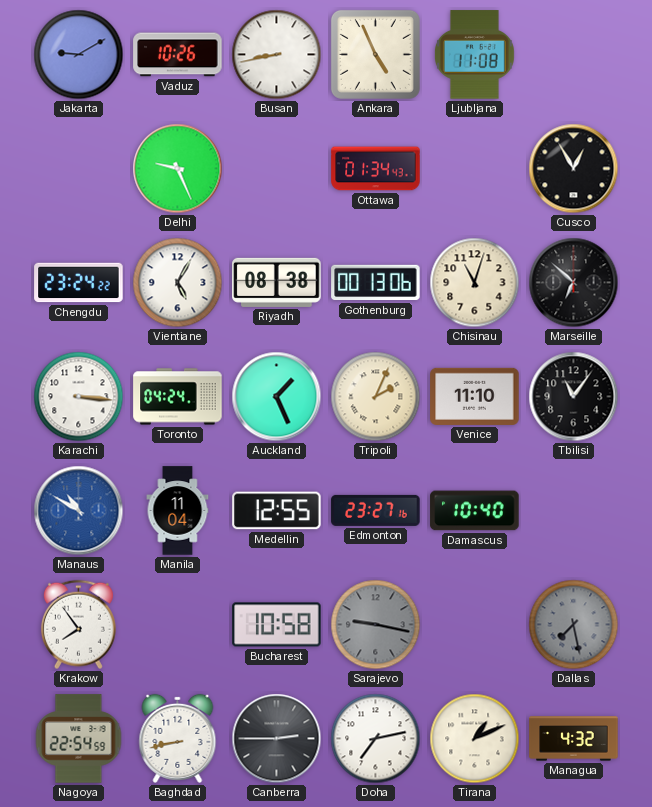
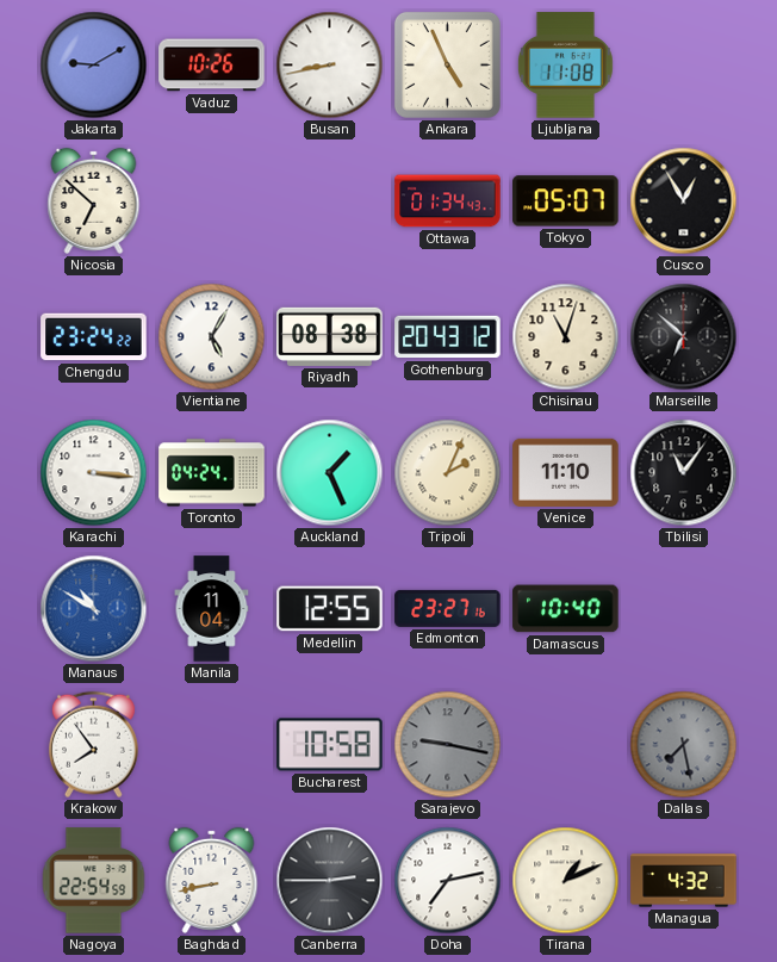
Nicosia: none -> 6:52 (94, 200)
Delhi: 9:26 -> none (178, 169)
Tokyo: none -> 05:07 (566, 201)
Gothenburg: 00:13 -> 20:43 (448, 337)
